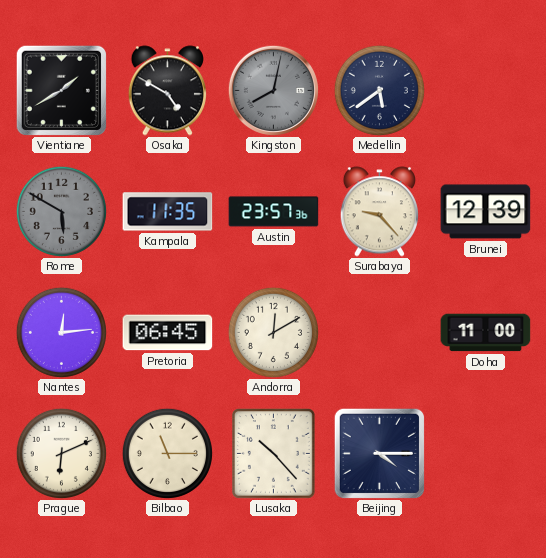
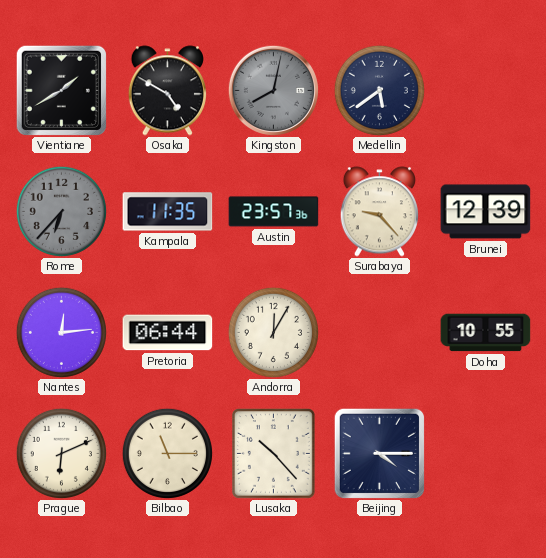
Rome: 5:50 -> 6:37 (61, 211)
Pretoria: 06:45 -> 06:44 (168, 333)
Andorra: 12:10 -> 12:05 (273, 332)
Doha: 11:00 -> 10:55 (486, 333)
